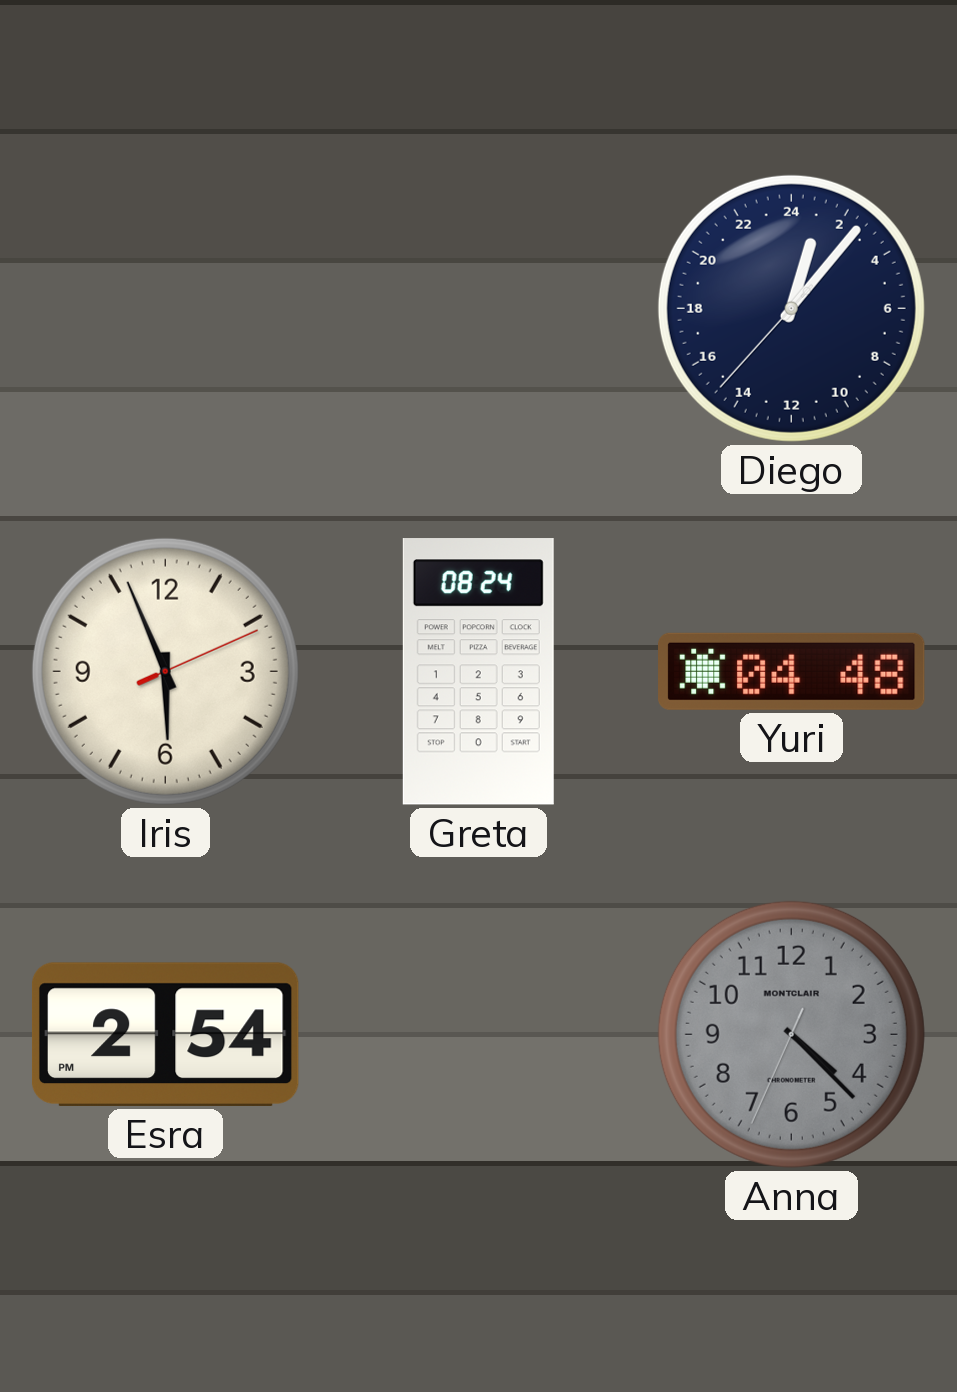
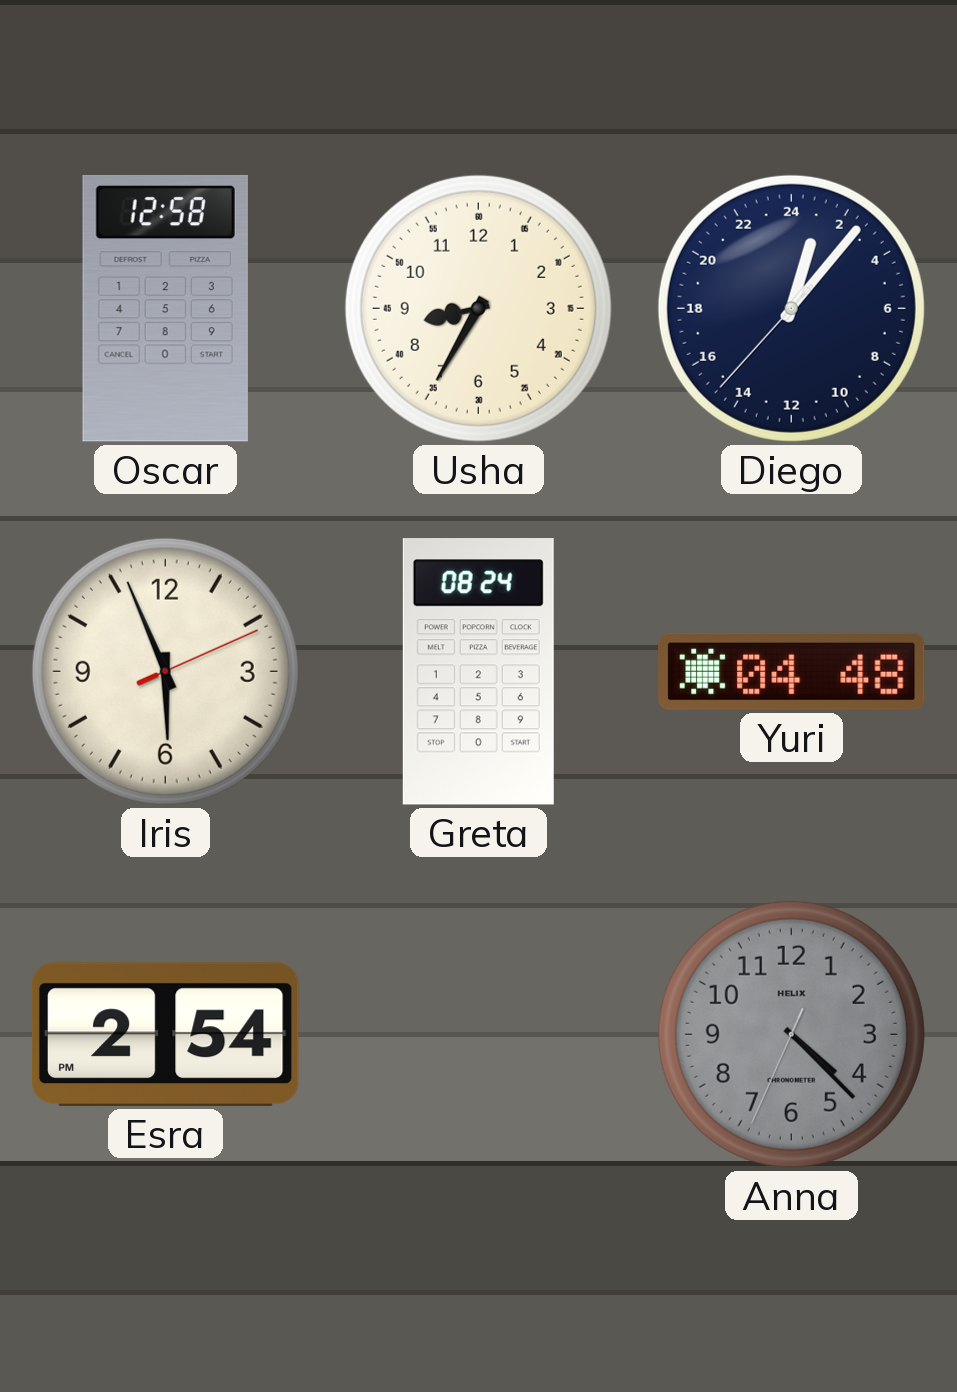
Oscar: none -> 12:58 (165, 308)
Usha: none -> 8:35 (478, 308)
Anna brand: MONTCLAIR -> HELIX (791, 1034)
